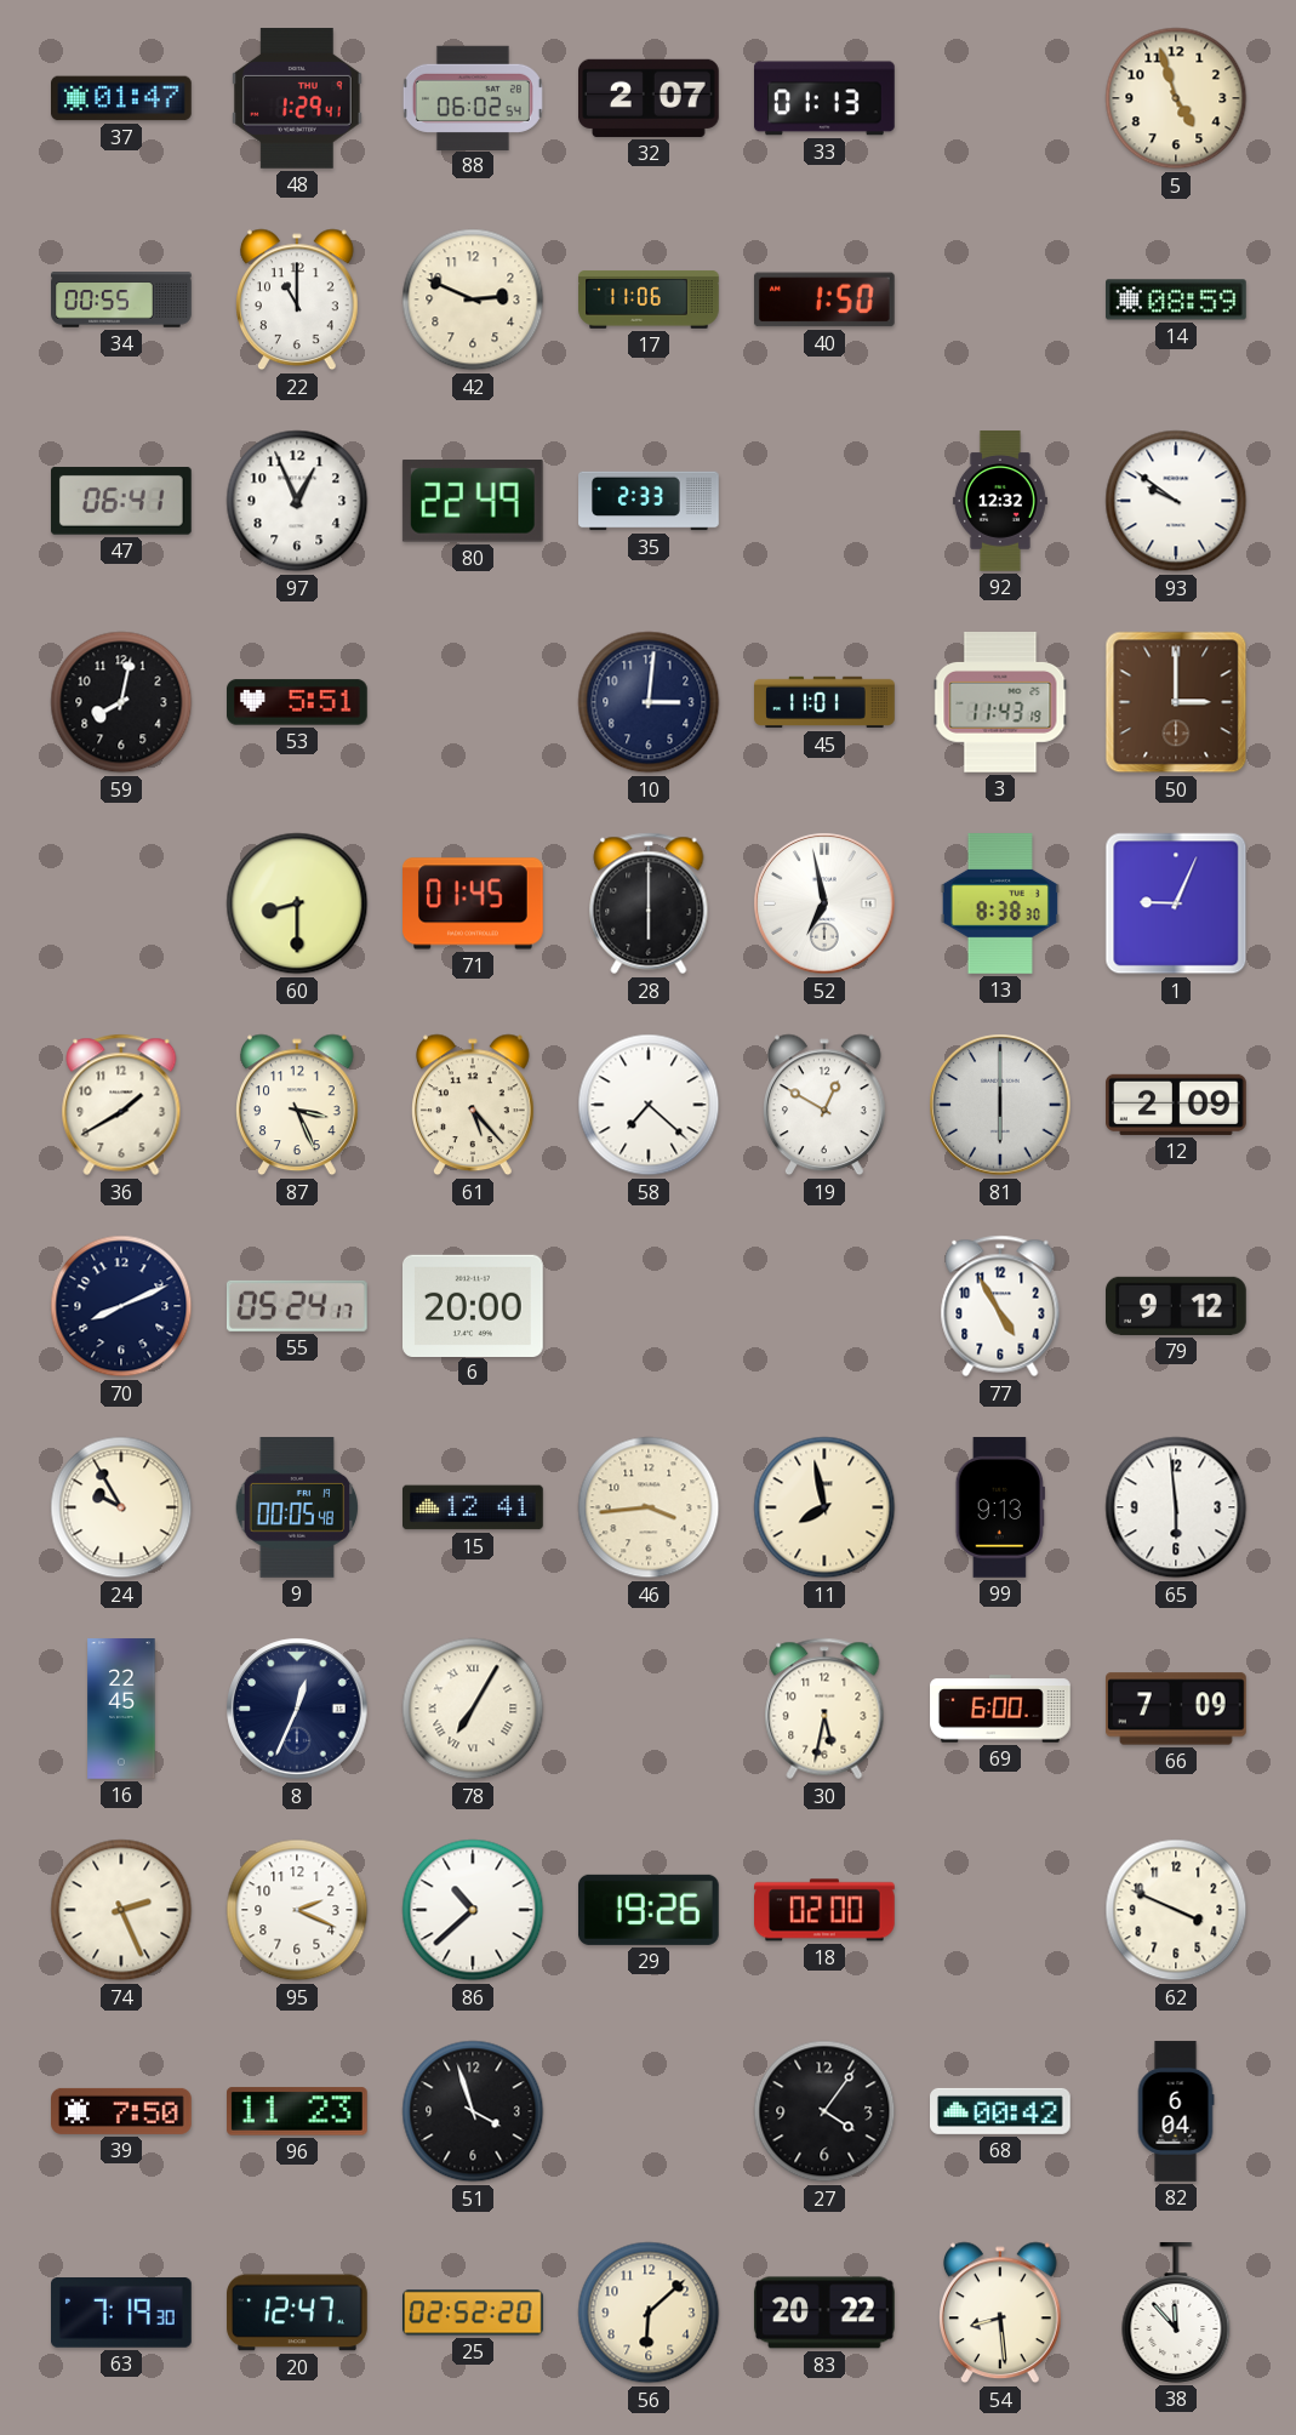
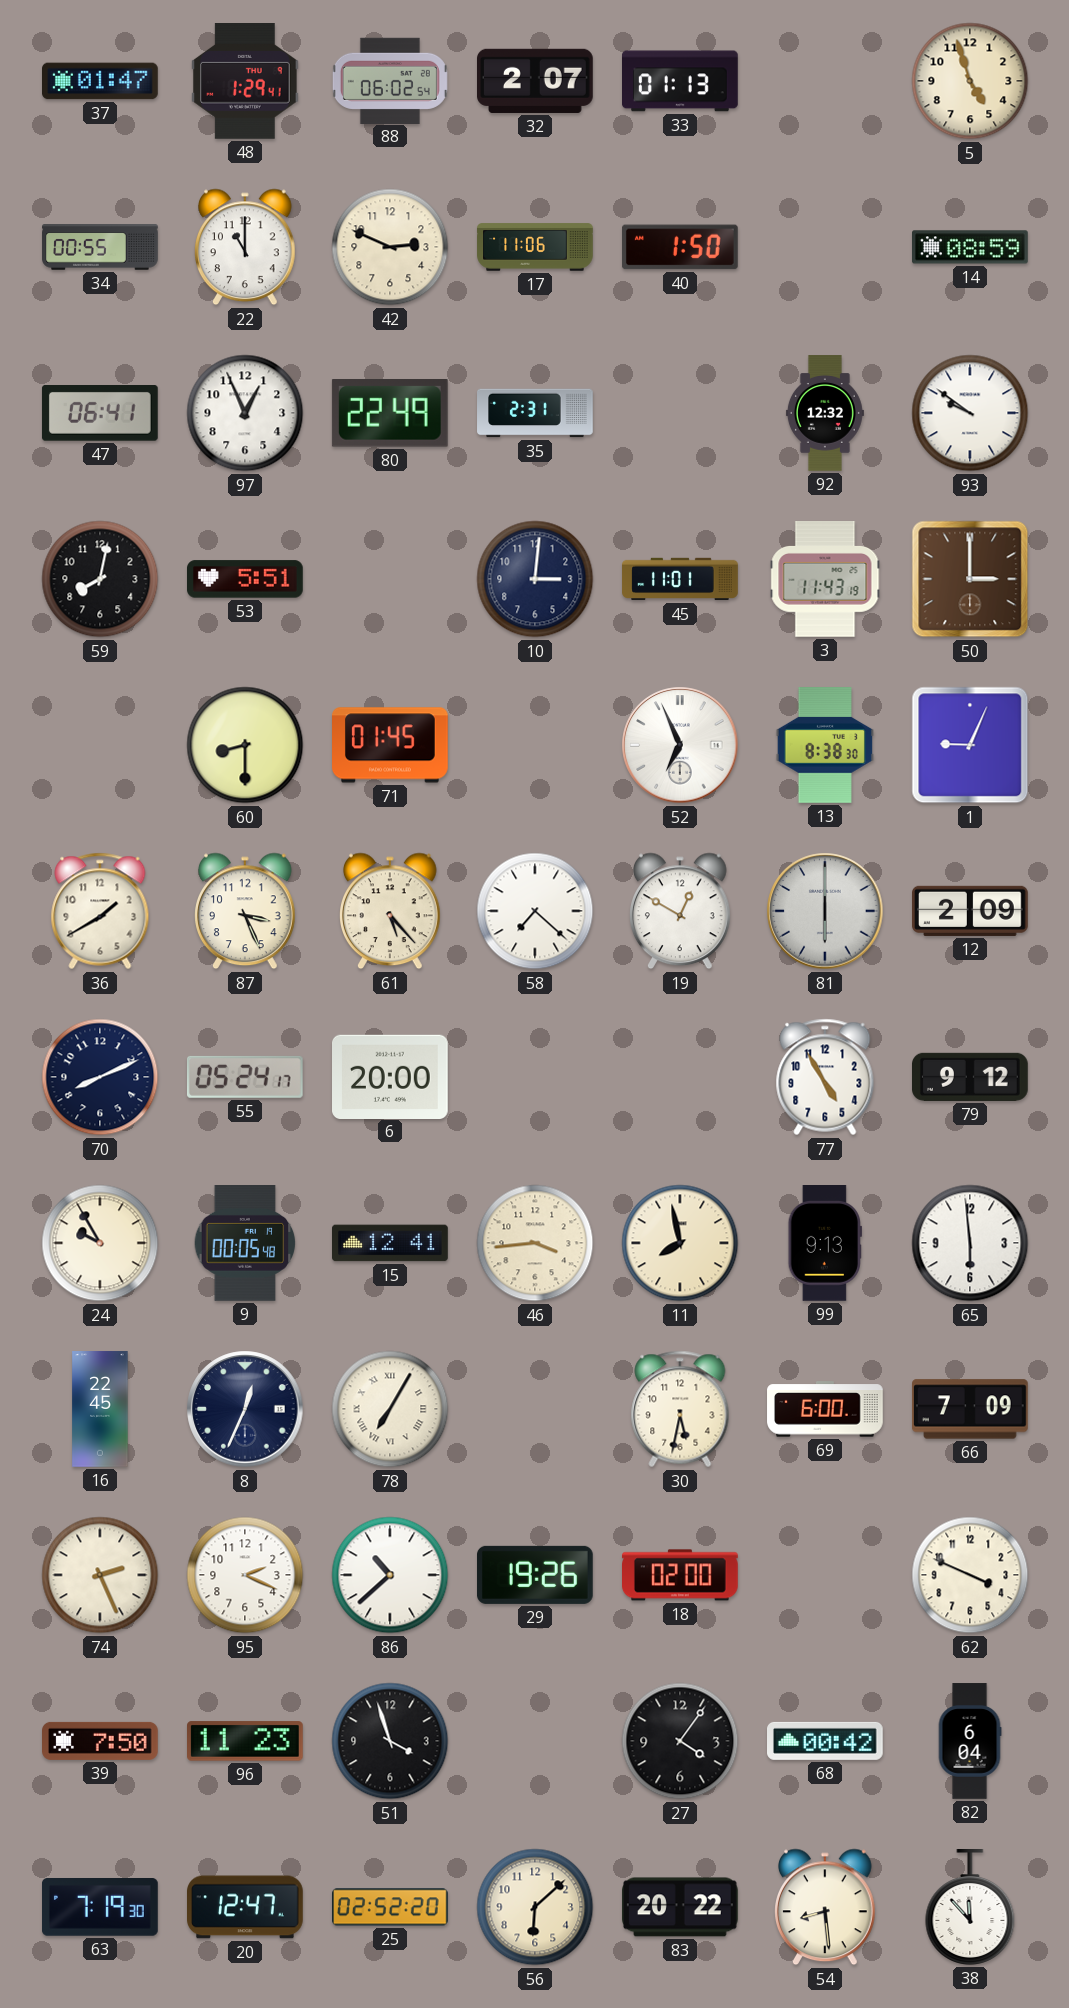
35: 2:33 -> 2:31 (535, 413)
28: 6:00 -> none (649, 903)
52: 6:58 -> 6:56 (680, 745)
